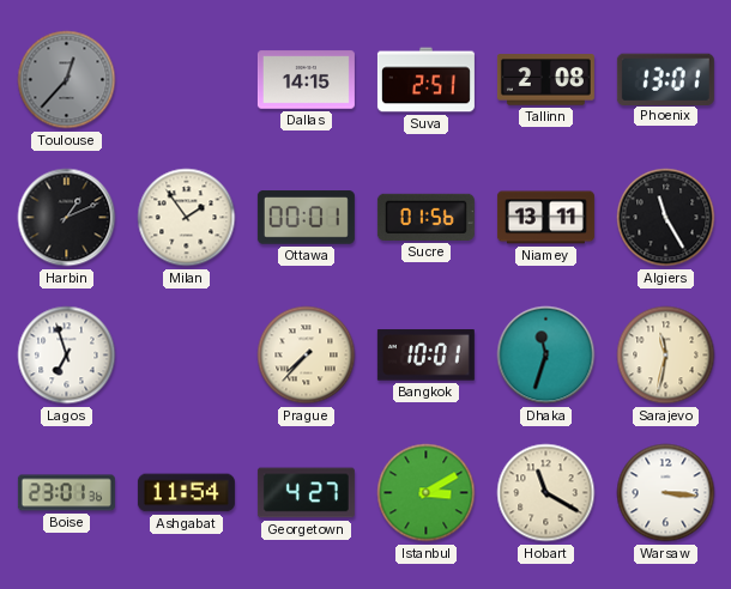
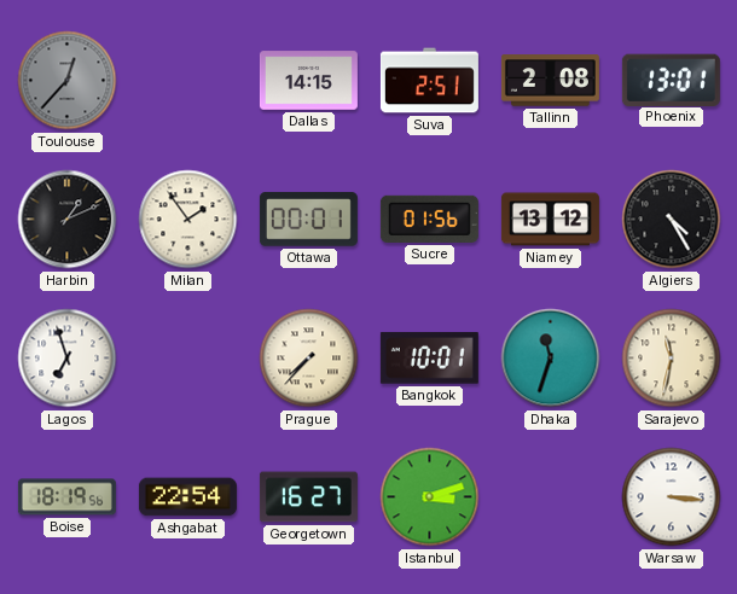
Niamey: 13:11 -> 13:12 (550, 220)
Algiers: 11:25 -> 4:25 (672, 220)
Boise: 23:01 -> 18:19 (66, 497)
Ashgabat: 11:54 -> 22:54 (187, 497)
Georgetown: 4:27 -> 16:27 (308, 497)
Istanbul: 3:10 -> 3:12 (430, 497)
Hobart: 11:20 -> none (546, 493)
